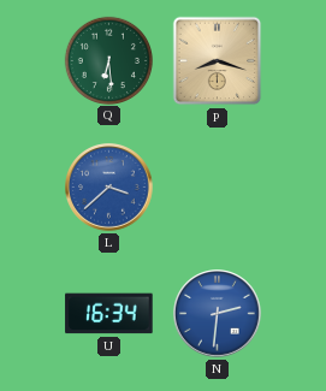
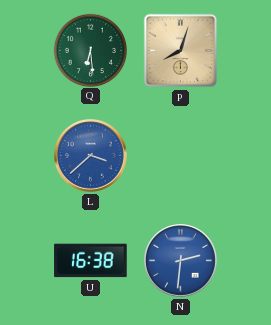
P: 8:18 -> 8:03 (181, 51)
U: 16:34 -> 16:38 (91, 261)
